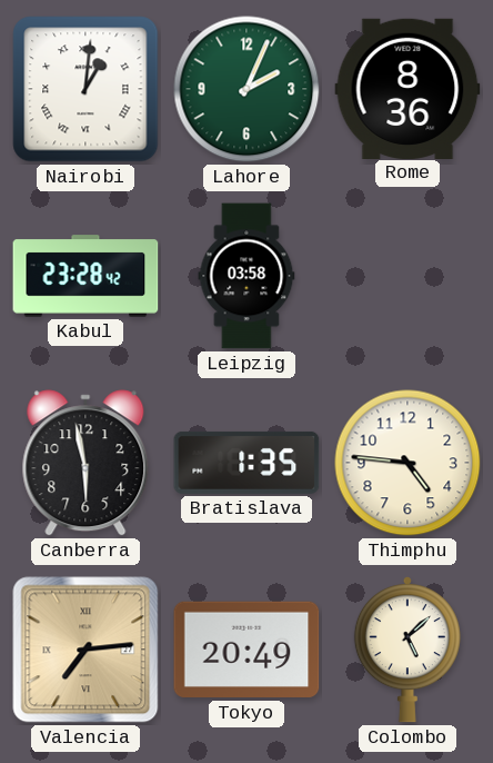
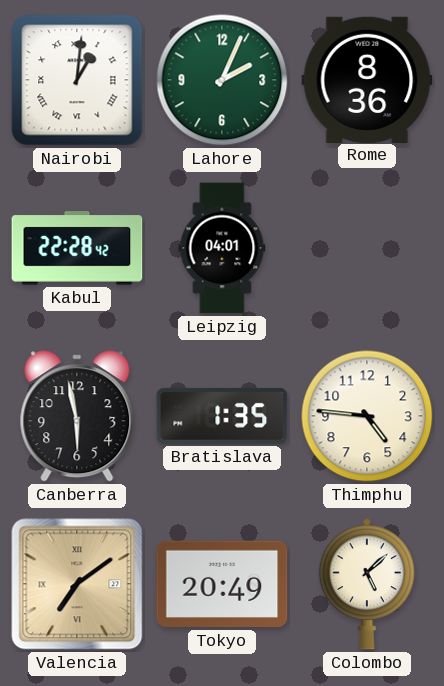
Kabul: 23:28 -> 22:28 (77, 248)
Leipzig: 03:58 -> 04:01 (222, 248)
Valencia: 7:14 -> 7:09 (77, 584)
